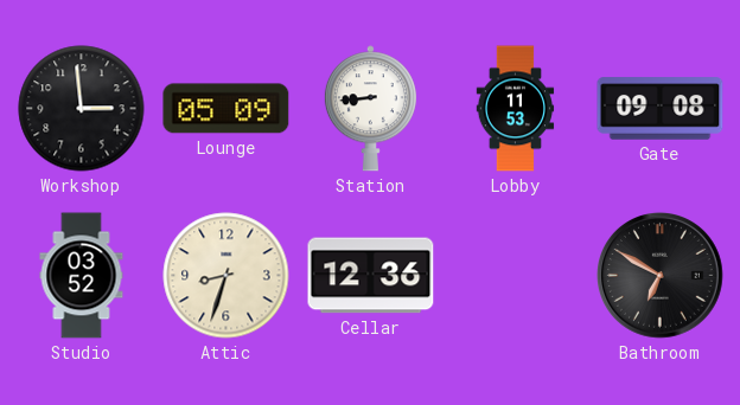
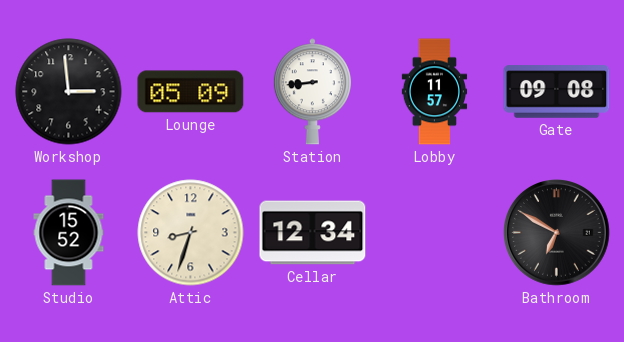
Lobby: 11:53 -> 11:57 (435, 92)
Studio: 03:52 -> 15:52 (69, 233)
Cellar: 12:36 -> 12:34 (313, 233)
